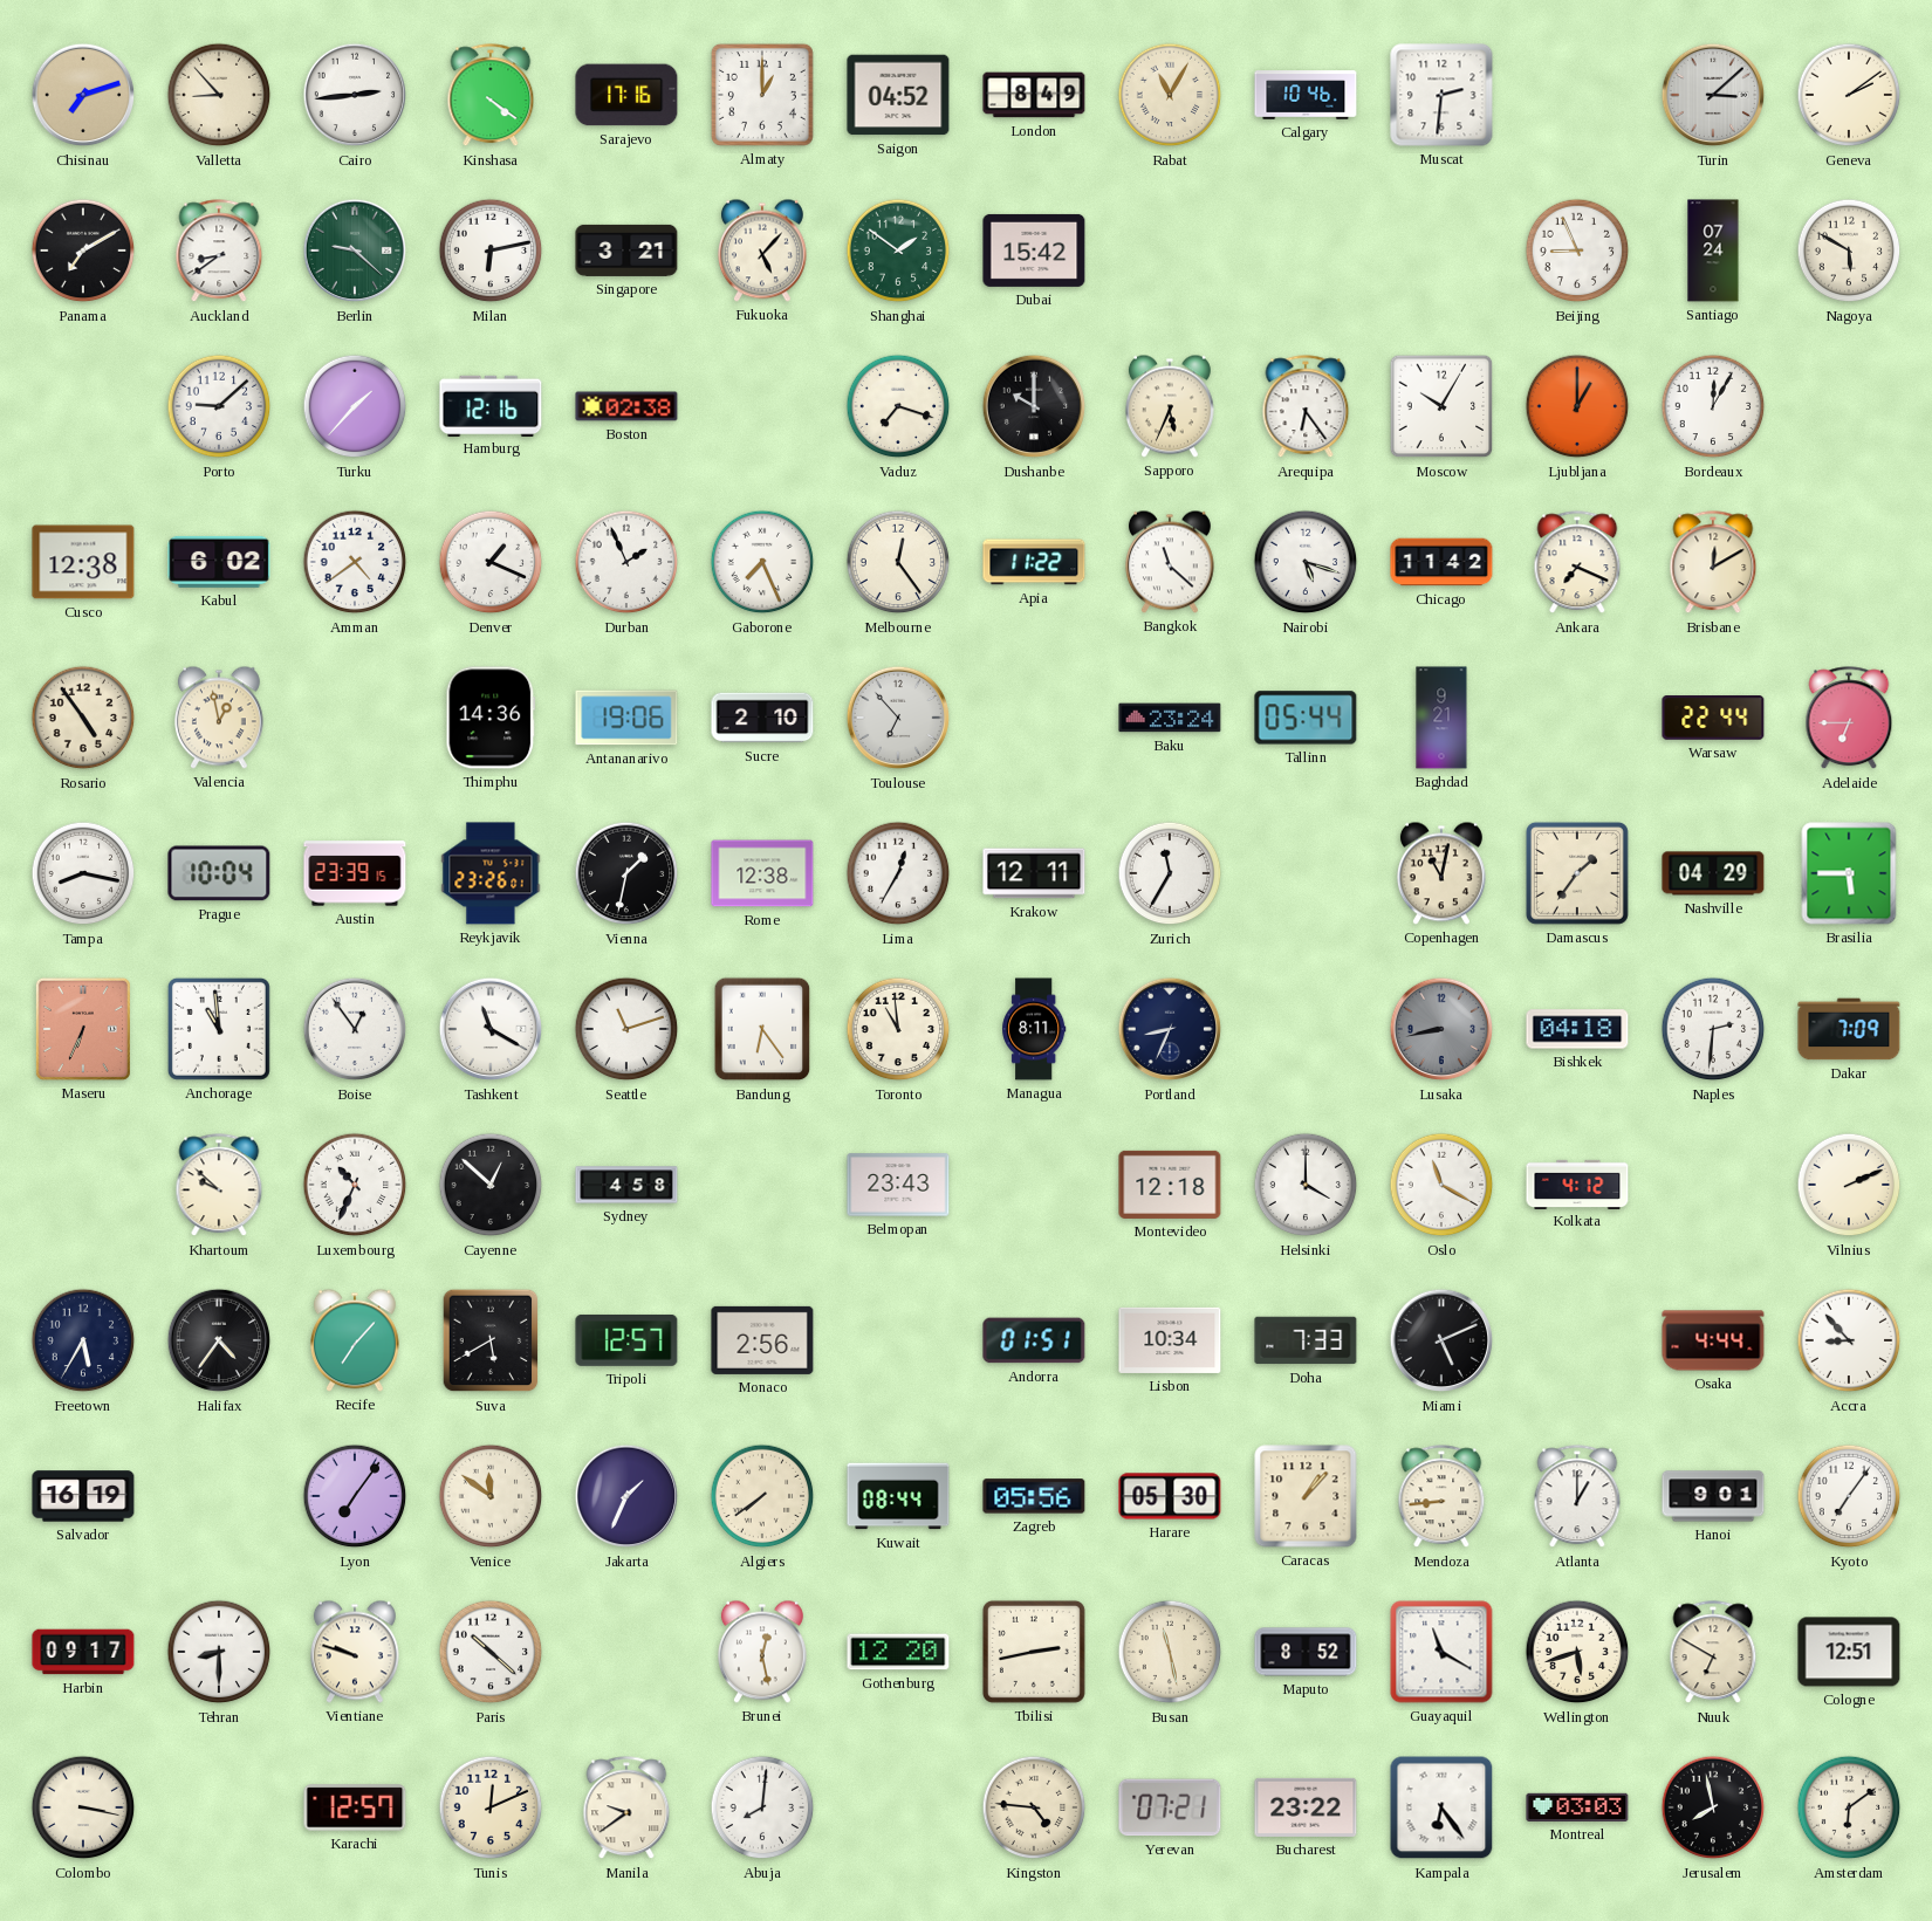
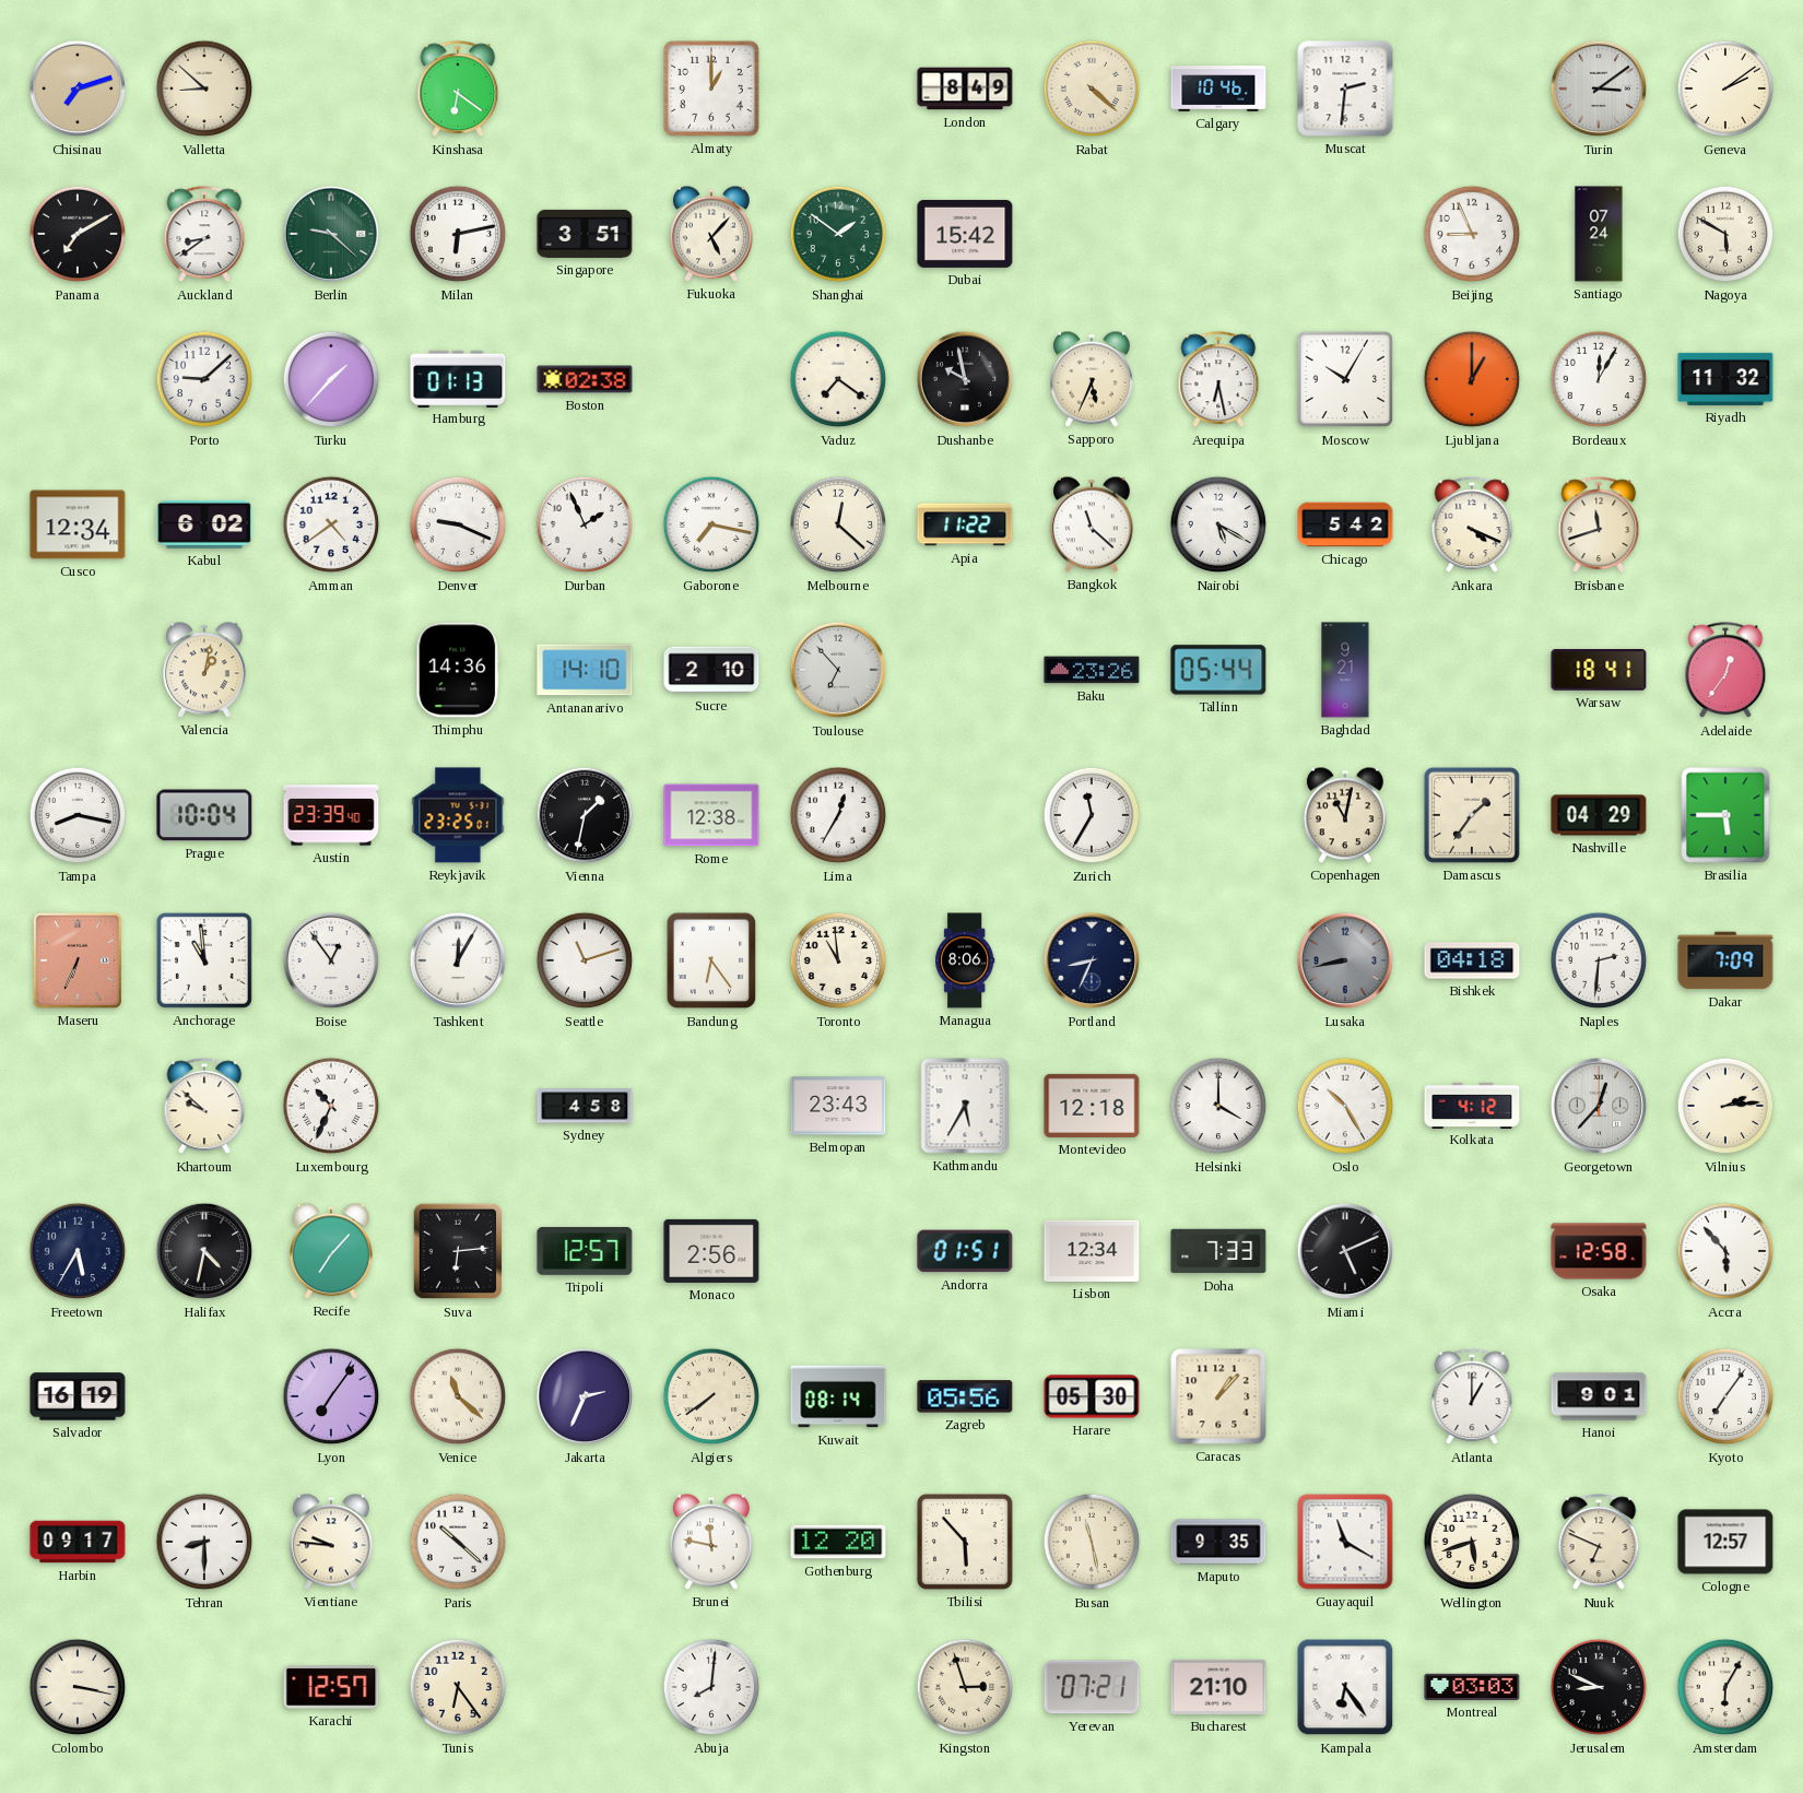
Valletta: 8:53 -> 8:52 (204, 89)
Cairo: 2:44 -> none (355, 95)
Kinshasa: 4:21 -> 6:21 (458, 90)
Sarajevo: 17:16 -> none (626, 95)
Saigon: 04:52 -> none (898, 95)
Rabat: 11:05 -> 4:22 (1092, 89)
Turin: 3:08 -> 3:09 (1599, 89)
Singapore: 3:21 -> 3:51 (585, 234)
Hamburg: 12:16 -> 01:13 (458, 378)
Vaduz: 7:18 -> 7:21 (838, 379)
Dushanbe: 10:00 -> 9:58 (965, 379)
Arequipa: 6:24 -> 6:28 (1218, 380)
Riyadh: none -> 11:32 (1725, 379)
Cusco: 12:38 -> 12:34 (78, 524)
Denver: 1:19 -> 9:19 (458, 524)
Gaborone: 7:26 -> 7:17 (711, 524)
Melbourne: 12:24 -> 12:22 (838, 524)
Nairobi: 5:18 -> 5:20 (1218, 524)
Chicago: 11:42 -> 5:42 (1345, 524)
Ankara: 7:19 -> 4:19 (1472, 526)
Brisbane: 12:10 -> 11:42 (1599, 526)
Rosario: 4:54 -> none (83, 718)
Valencia: 12:58 -> 1:02 (204, 670)
Antananarivo: 19:06 -> 14:10 (585, 670)
Baku: 23:24 -> 23:26 (1092, 670)
Warsaw: 22:44 -> 18:41 (1599, 671)
Adelaide: 6:45 -> 12:36 (1725, 671)
Austin: 23:39:15 -> 23:39:40 (331, 815)
Reykjavik: 23:26 -> 23:25 (458, 815)
Krakow: 12:11 -> none (1034, 873)
Tashkent: 11:20 -> 12:05 (458, 960)
Managua: 8:11 -> 8:06 (965, 960)
Cayenne: 12:52 -> none (491, 1185)
Kathmandu: none -> 5:35 (965, 1106)
Oslo: 11:20 -> 10:25 (1345, 1106)
Georgetown: none -> 12:37 (1599, 1106)
Vilnius: 2:11 -> 2:14 (1725, 1106)
Halifax: 4:36 -> 4:32 (204, 1251)
Suva: 5:40 -> 6:14 (458, 1251)
Lisbon: 10:34 -> 12:34 (1092, 1251)
Osaka: 4:44 -> 12:58 (1599, 1251)
Accra: 8:53 -> 5:53 (1725, 1251)
Venice: 11:51 -> 11:22 (458, 1396)
Jakarta: 1:34 -> 2:34 (585, 1396)
Kuwait: 08:44 -> 08:14 (838, 1396)
Mendoza: 8:44 -> none (1441, 1497)
Vientiane: 9:48 -> 9:46 (331, 1542)
Brunei: 12:28 -> 11:47 (711, 1542)
Tbilisi: 2:43 -> 5:53 (965, 1542)
Maputo: 8:52 -> 9:35 (1218, 1542)
Nuuk: 6:50 -> 6:49 (1599, 1543)
Cologne: 12:51 -> 12:57 (1725, 1542)
Tunis: 12:11 -> 6:24 (458, 1687)
Manila: 9:39 -> none (626, 1809)
Kingston: 4:46 -> 2:57 (965, 1687)
Bucharest: 23:22 -> 21:10 (1218, 1687)
Jerusalem: 7:58 -> 8:49 (1599, 1687)
Amsterdam: 6:09 -> 6:05 (1725, 1687)
